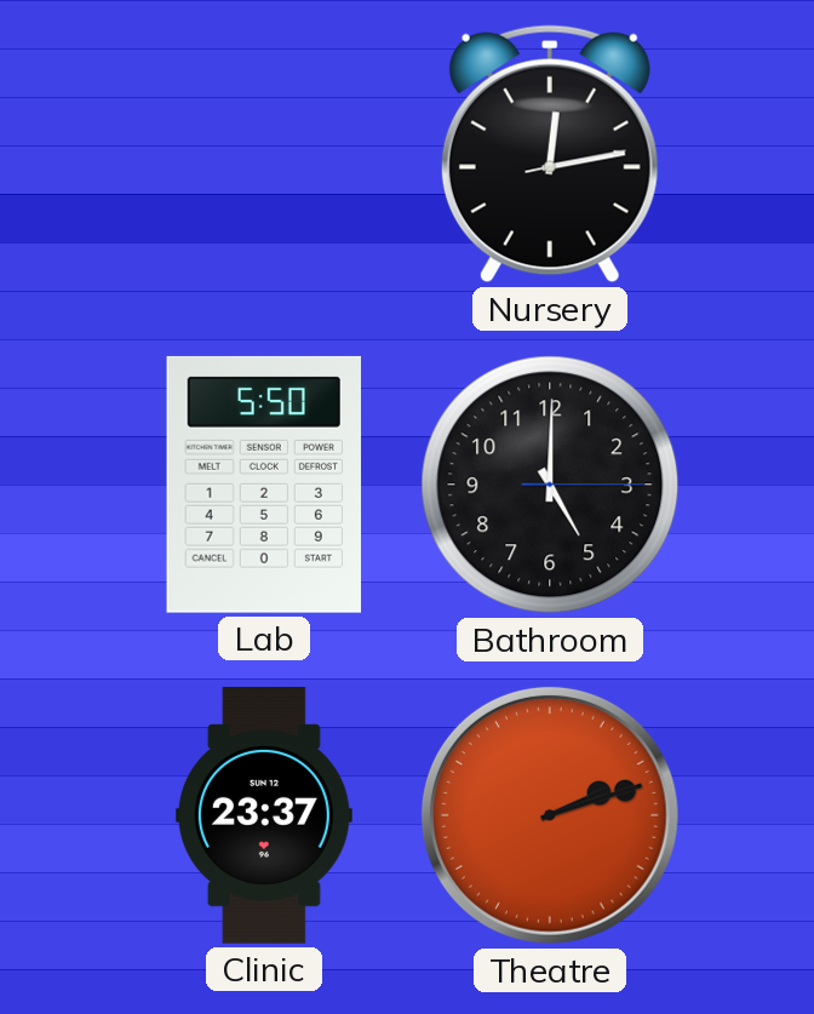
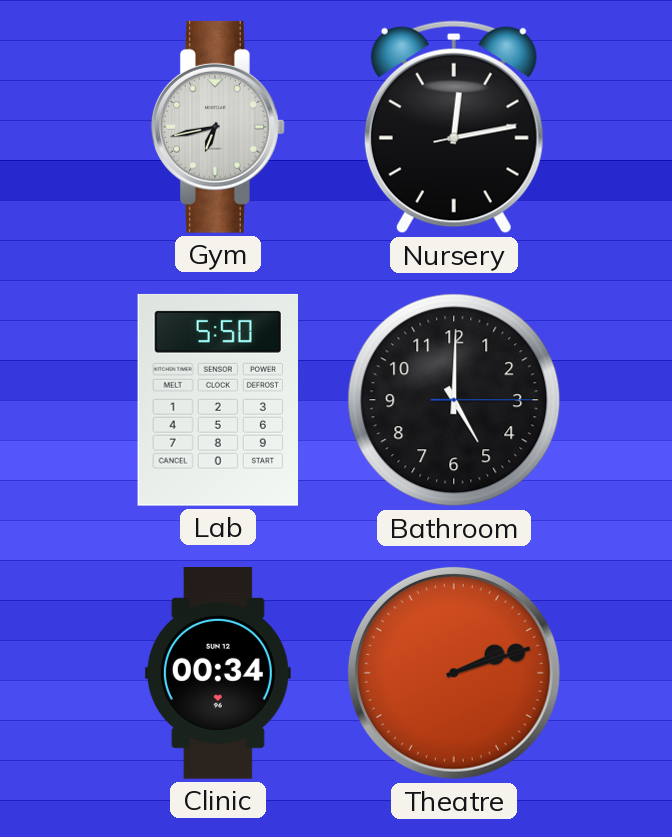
Gym: none -> 6:43 (219, 127)
Clinic: 23:37 -> 00:34 (218, 674)
